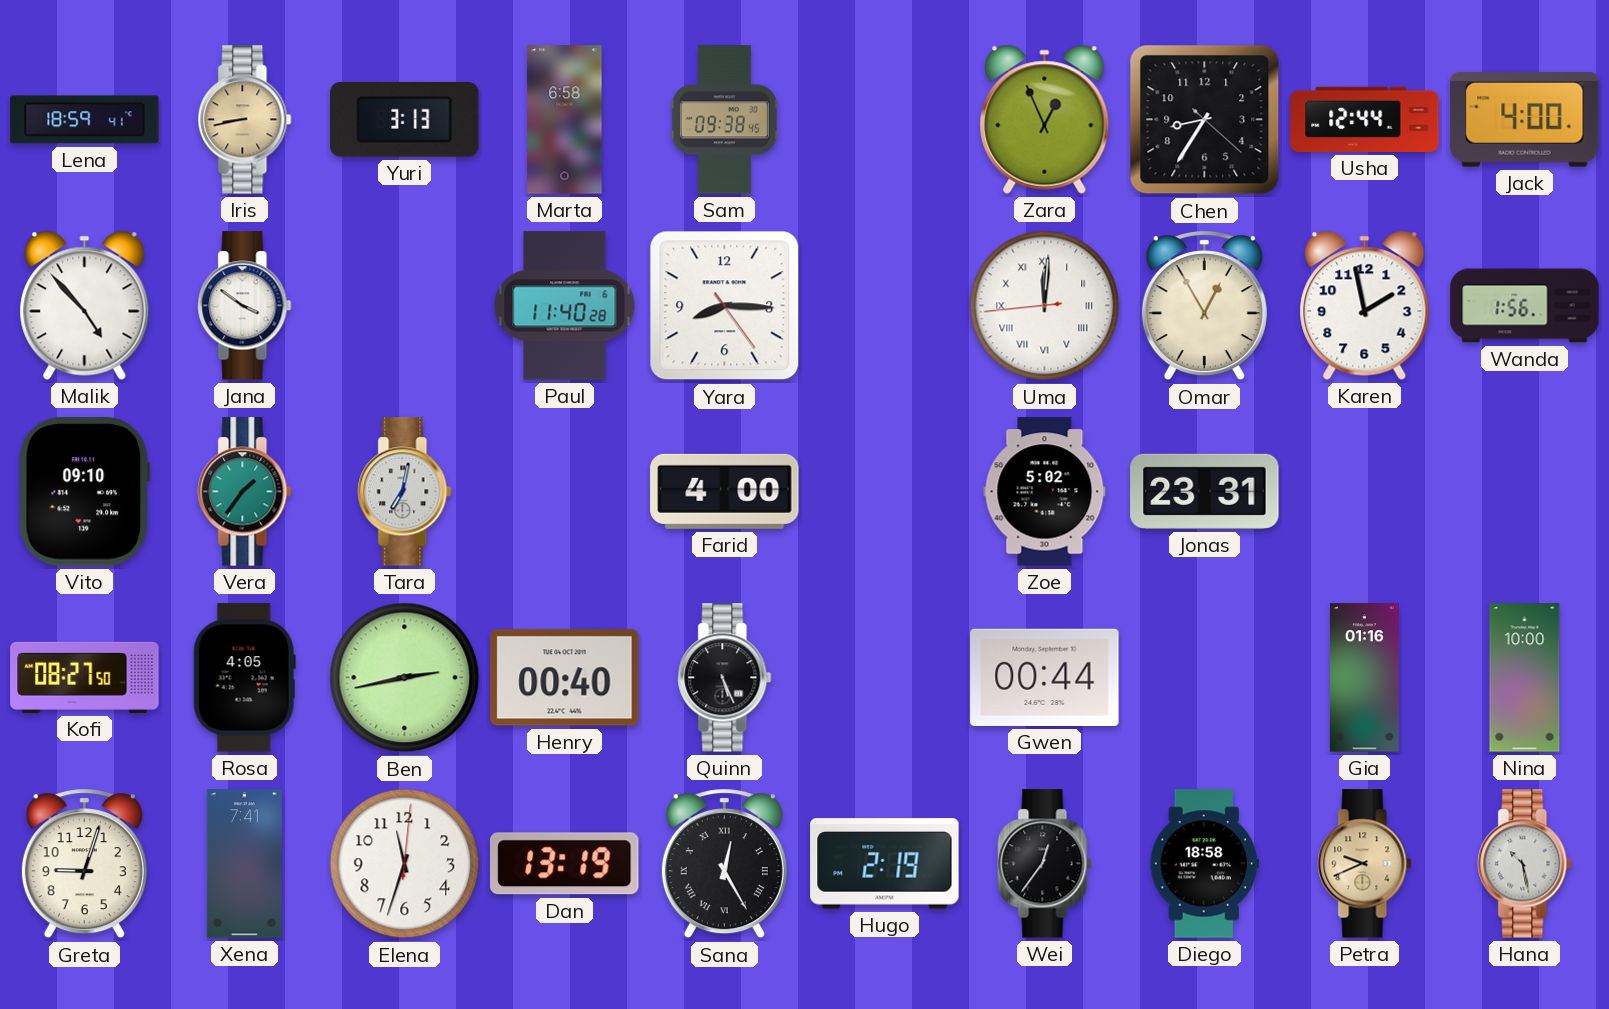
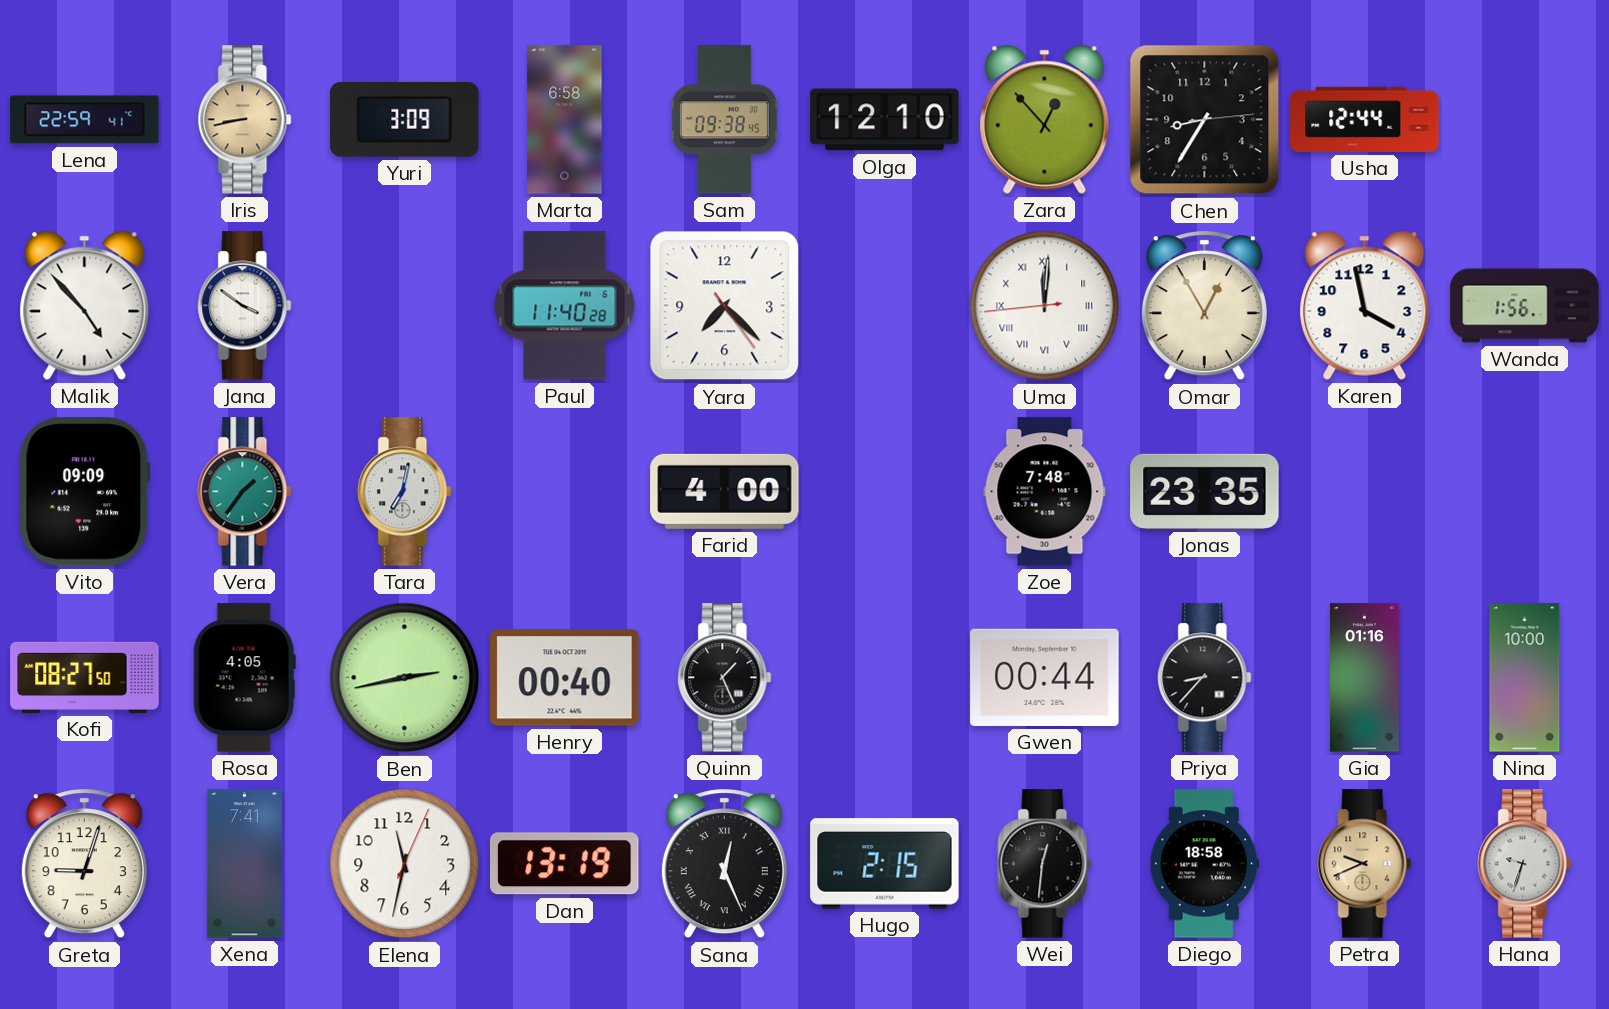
Lena: 18:59 -> 22:59 (85, 120)
Yuri: 3:13 -> 3:09 (405, 119)
Olga: none -> 12:10 (885, 120)
Zara: 12:56 -> 12:53 (1045, 119)
Chen: 8:35:22 -> 8:35:14 (1205, 120)
Jack: 4:00 -> none (1525, 120)
Yara: 8:15 -> 7:22 (725, 306)
Karen: 1:58 -> 3:58 (1365, 305)
Vito: 09:10 -> 09:09 (85, 492)
Zoe: 5:02 -> 7:48 (1045, 492)
Jonas: 23:31 -> 23:35 (1205, 491)
Quinn: 5:26 -> 1:26 (725, 678)
Priya: none -> 8:37 (1205, 678)
Elena: 11:33 -> 11:32 (405, 864)
Sana: 12:25 -> 12:26 (724, 864)
Hugo: 2:19 -> 2:15 (885, 864)
Wei: 12:36 -> 12:31 (1045, 864)
Hana: 10:28 -> 9:33 (1525, 864)
